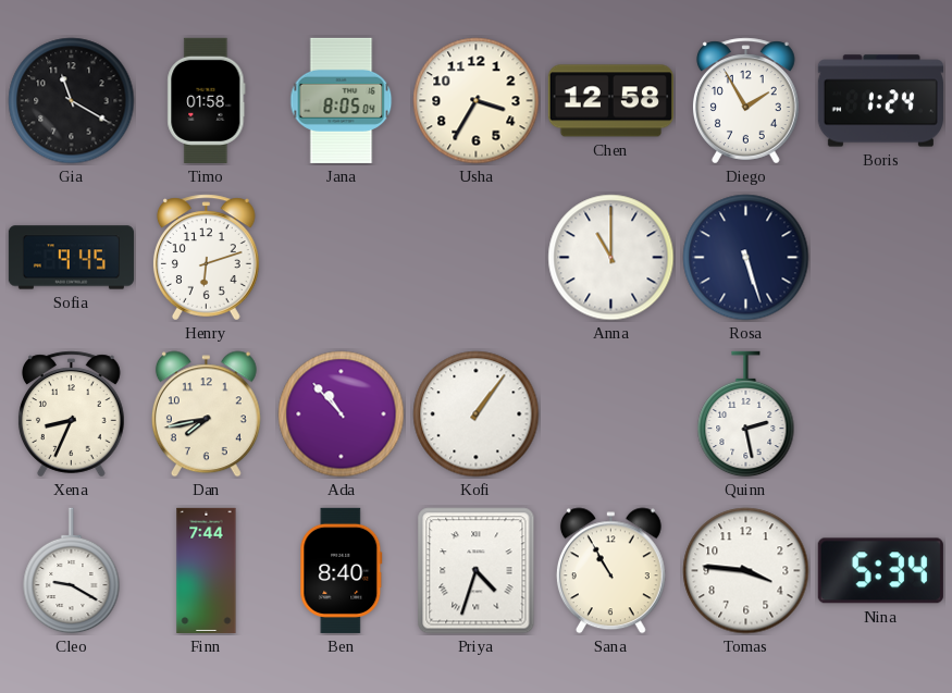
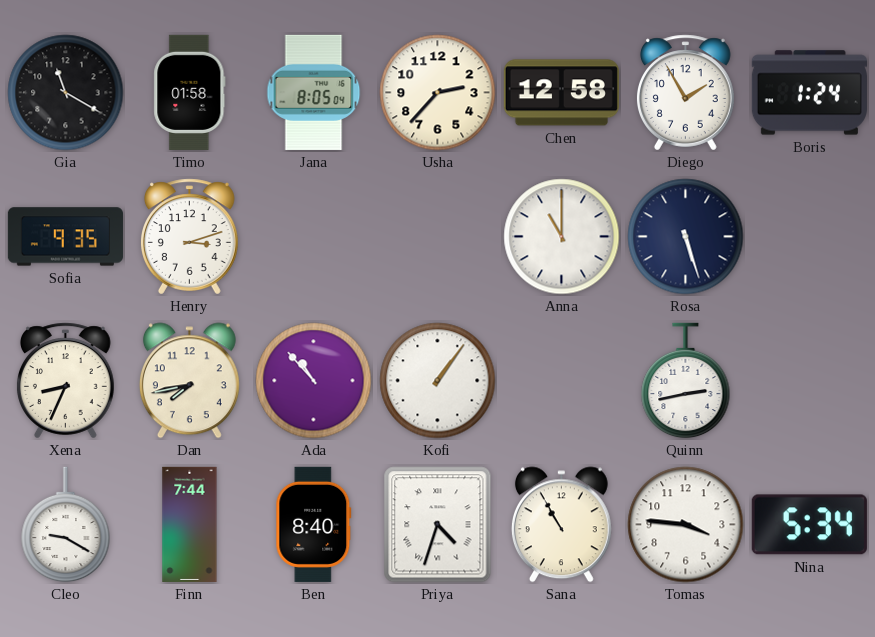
Usha: 3:35 -> 2:37 (438, 93)
Sofia: 9:45 -> 9:35 (65, 237)
Henry: 6:12 -> 3:12 (189, 237)
Quinn: 2:28 -> 2:43 (686, 381)
